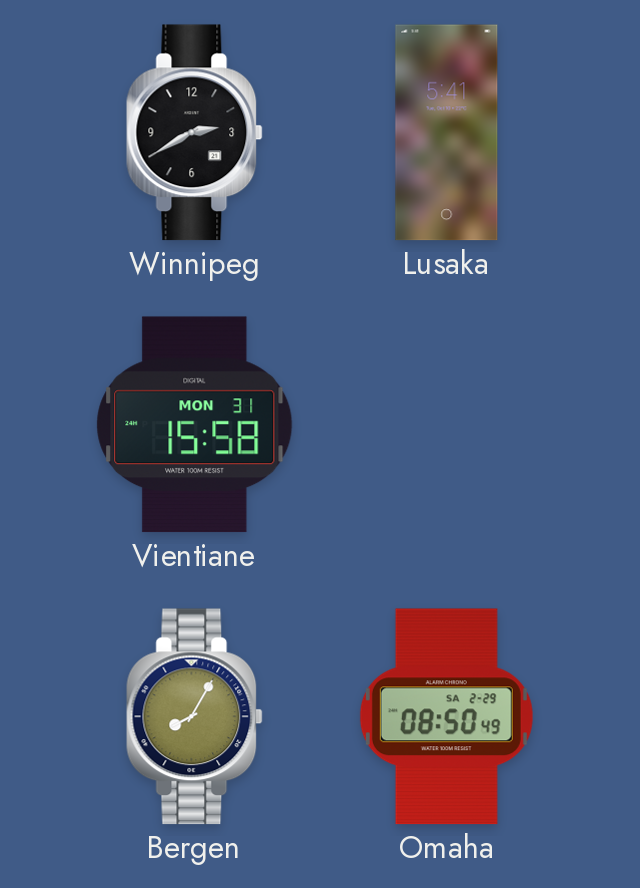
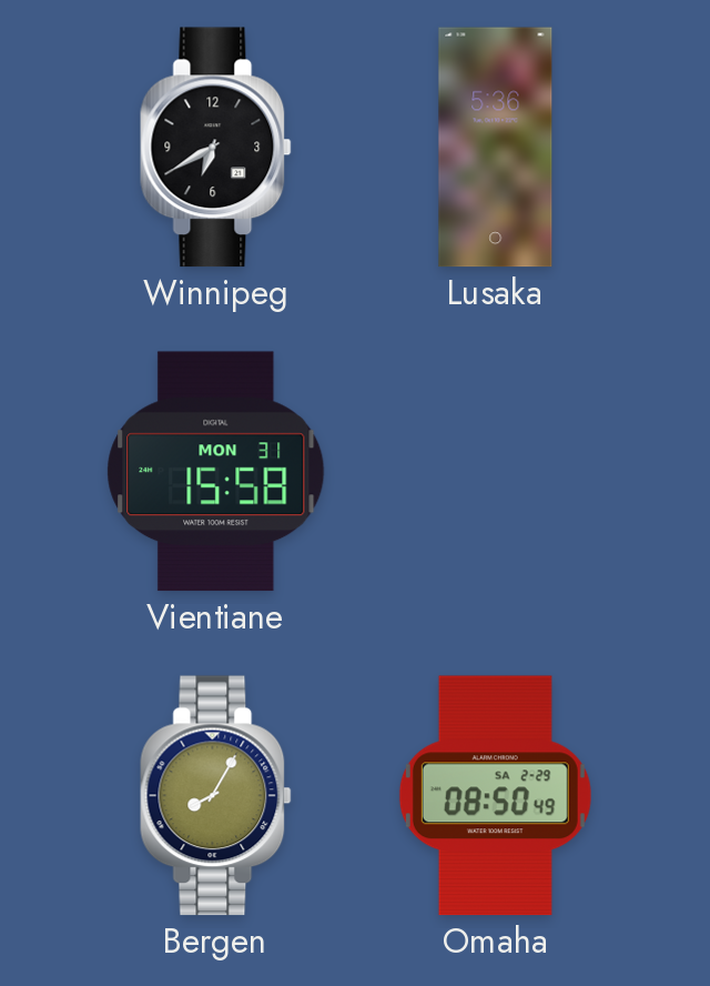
Winnipeg: 2:40 -> 6:40 (216, 148)
Lusaka: 5:41 -> 5:36 (496, 148)
